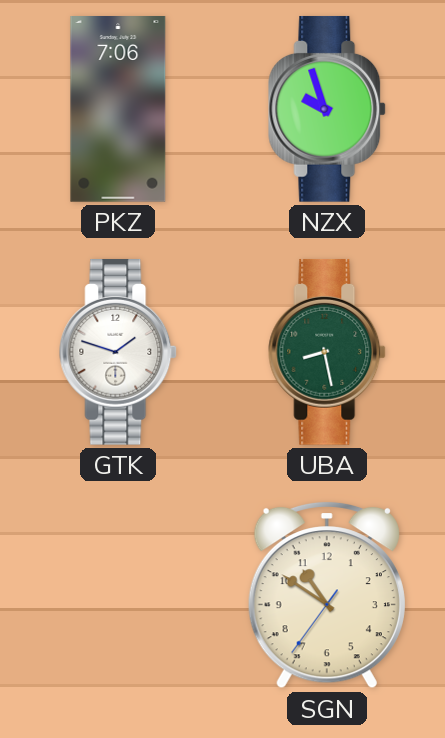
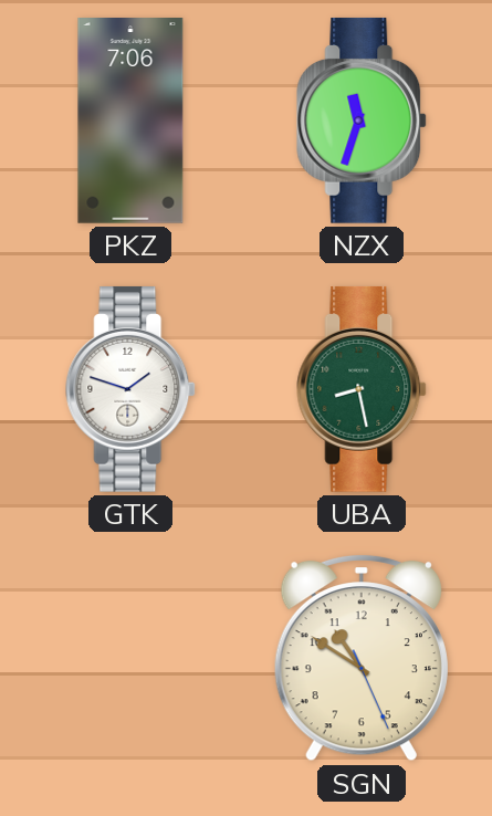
NZX: 9:57 -> 11:33 (363, 121)
SGN: 10:50:36 -> 10:50:26 (362, 658)
